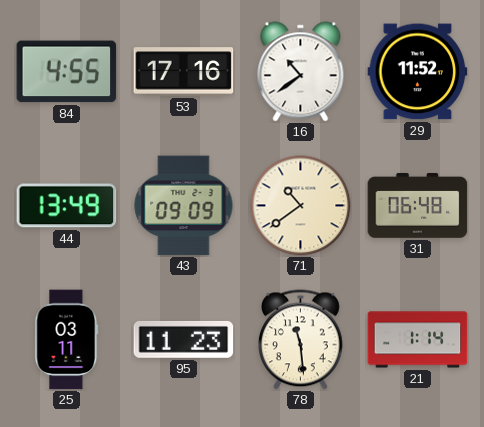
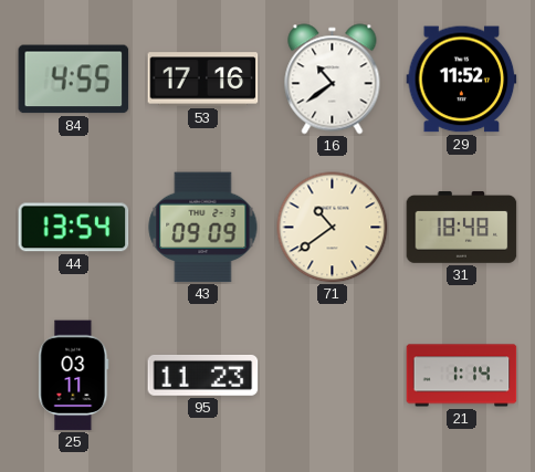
44: 13:49 -> 13:54 (74, 228)
31: 06:48 -> 18:48 (462, 228)
78: 11:29 -> none (300, 340)
